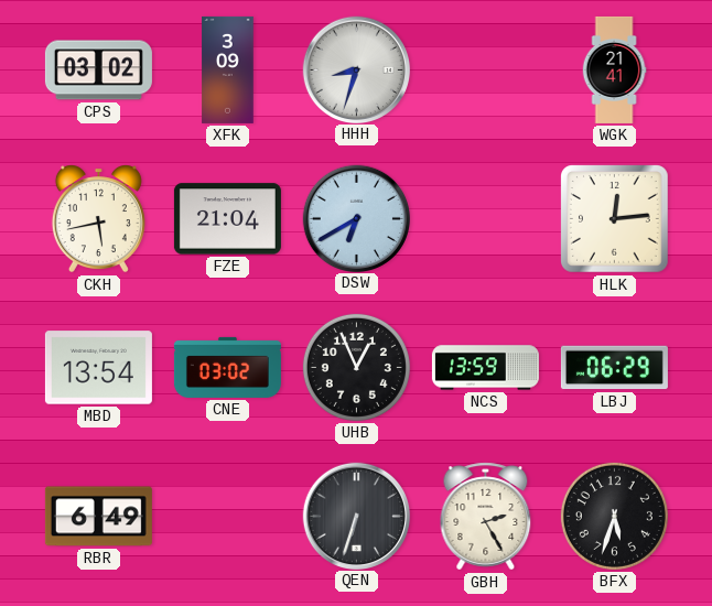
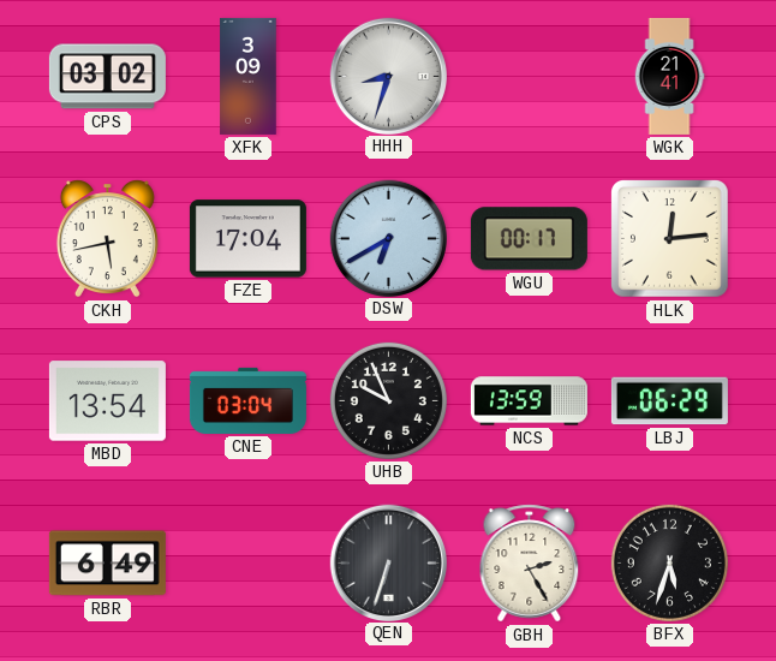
FZE: 21:04 -> 17:04 (247, 239)
WGU: none -> 00:17 (529, 239)
CNE: 03:02 -> 03:04 (247, 400)
UHB: 12:56 -> 9:56 (388, 400)
